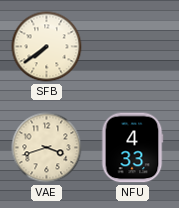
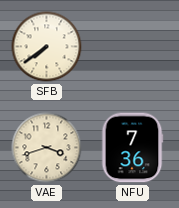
NFU: 4:33 -> 7:36 (132, 148)
